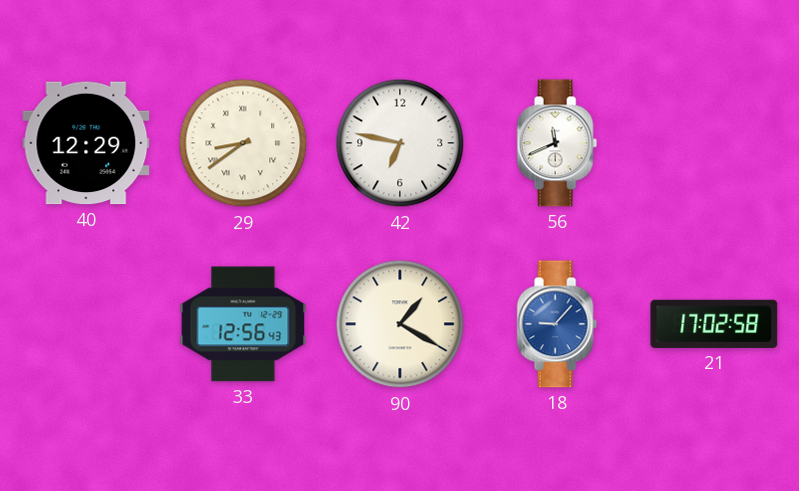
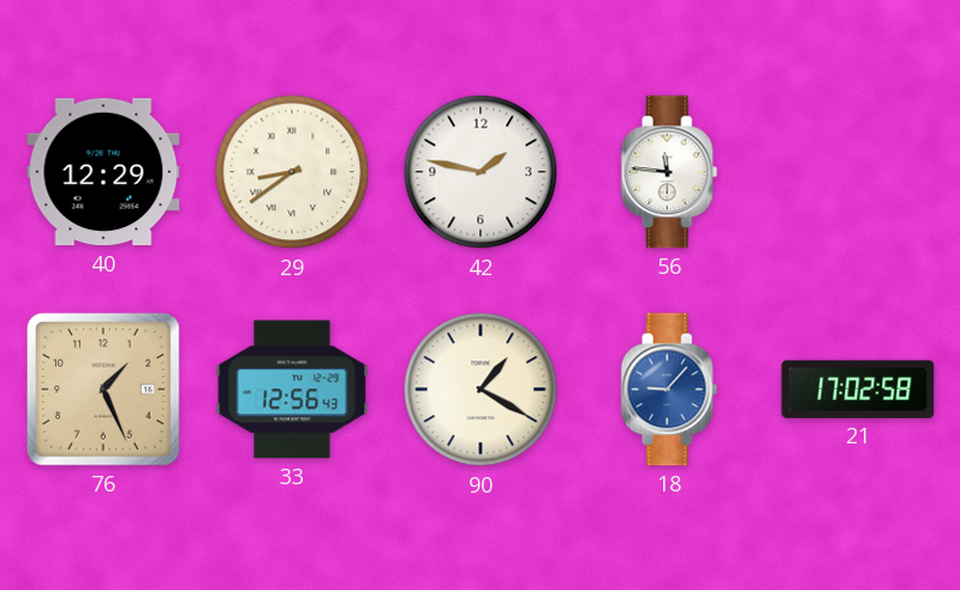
42: 6:47 -> 1:47 (481, 172)
56: 11:41 -> 11:46 (669, 172)
76: none -> 1:26 (103, 389)
